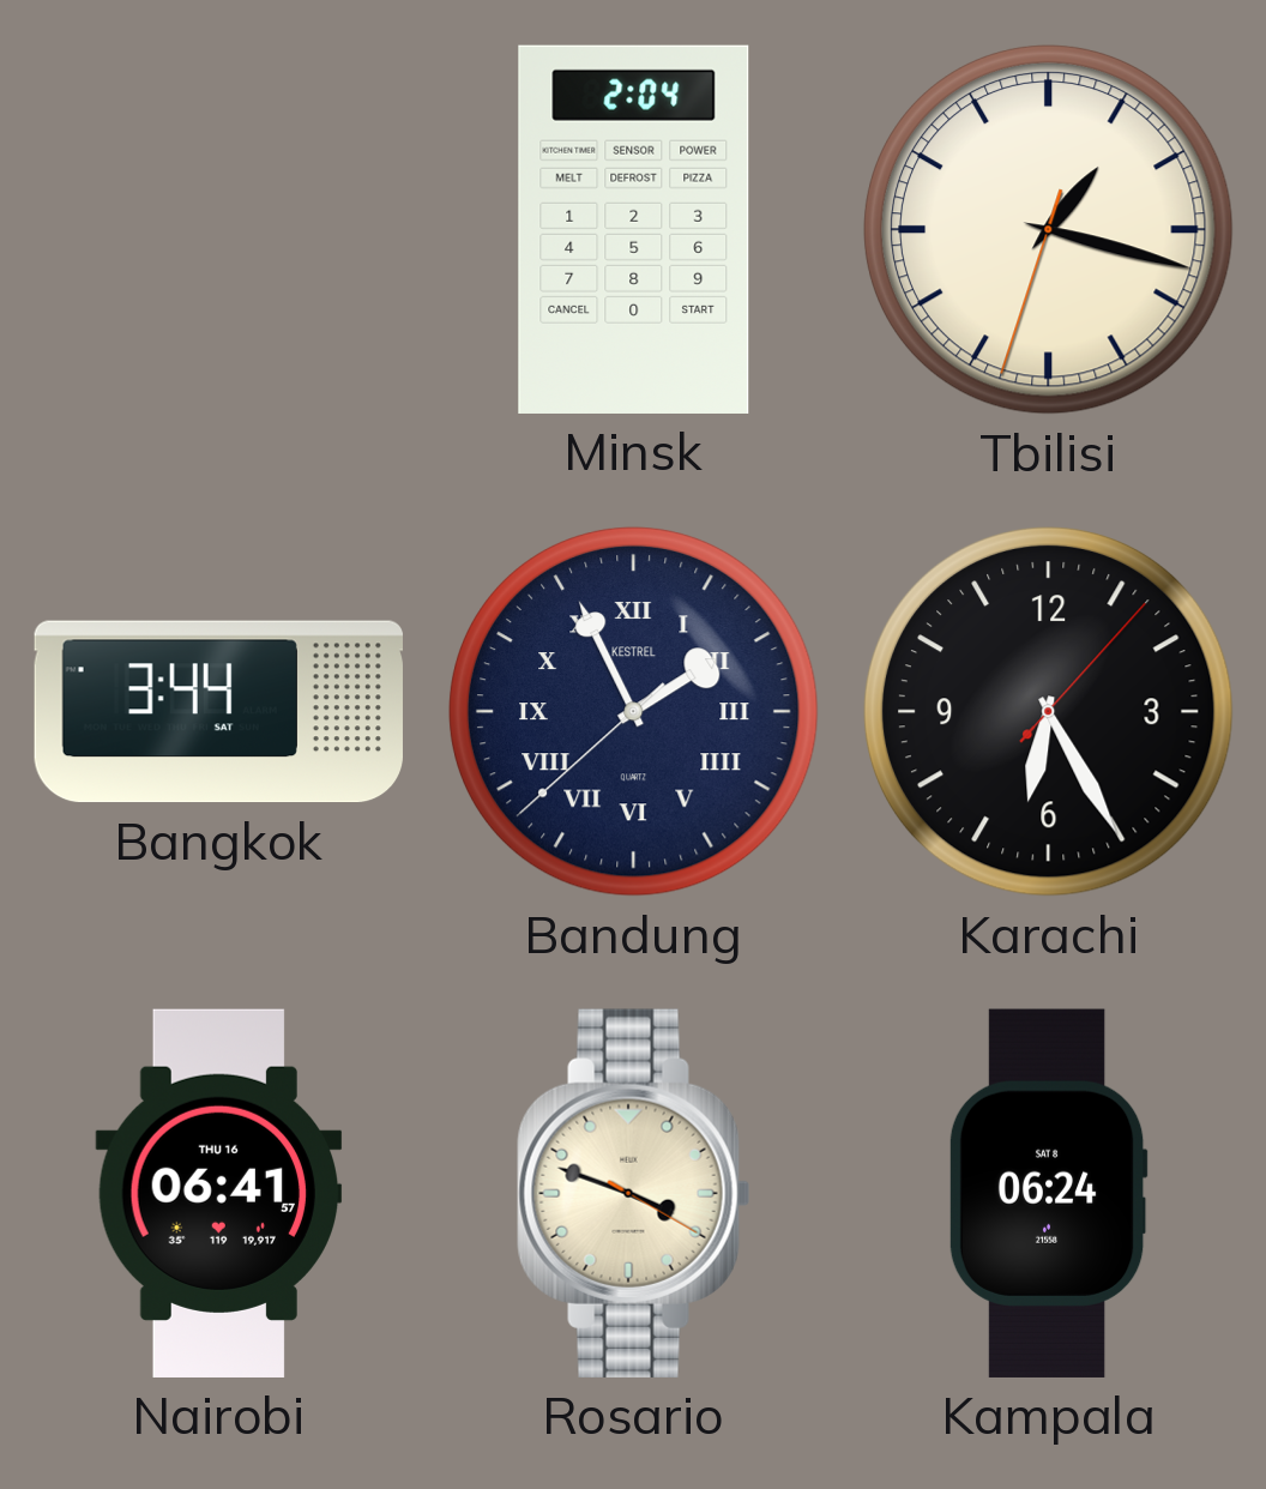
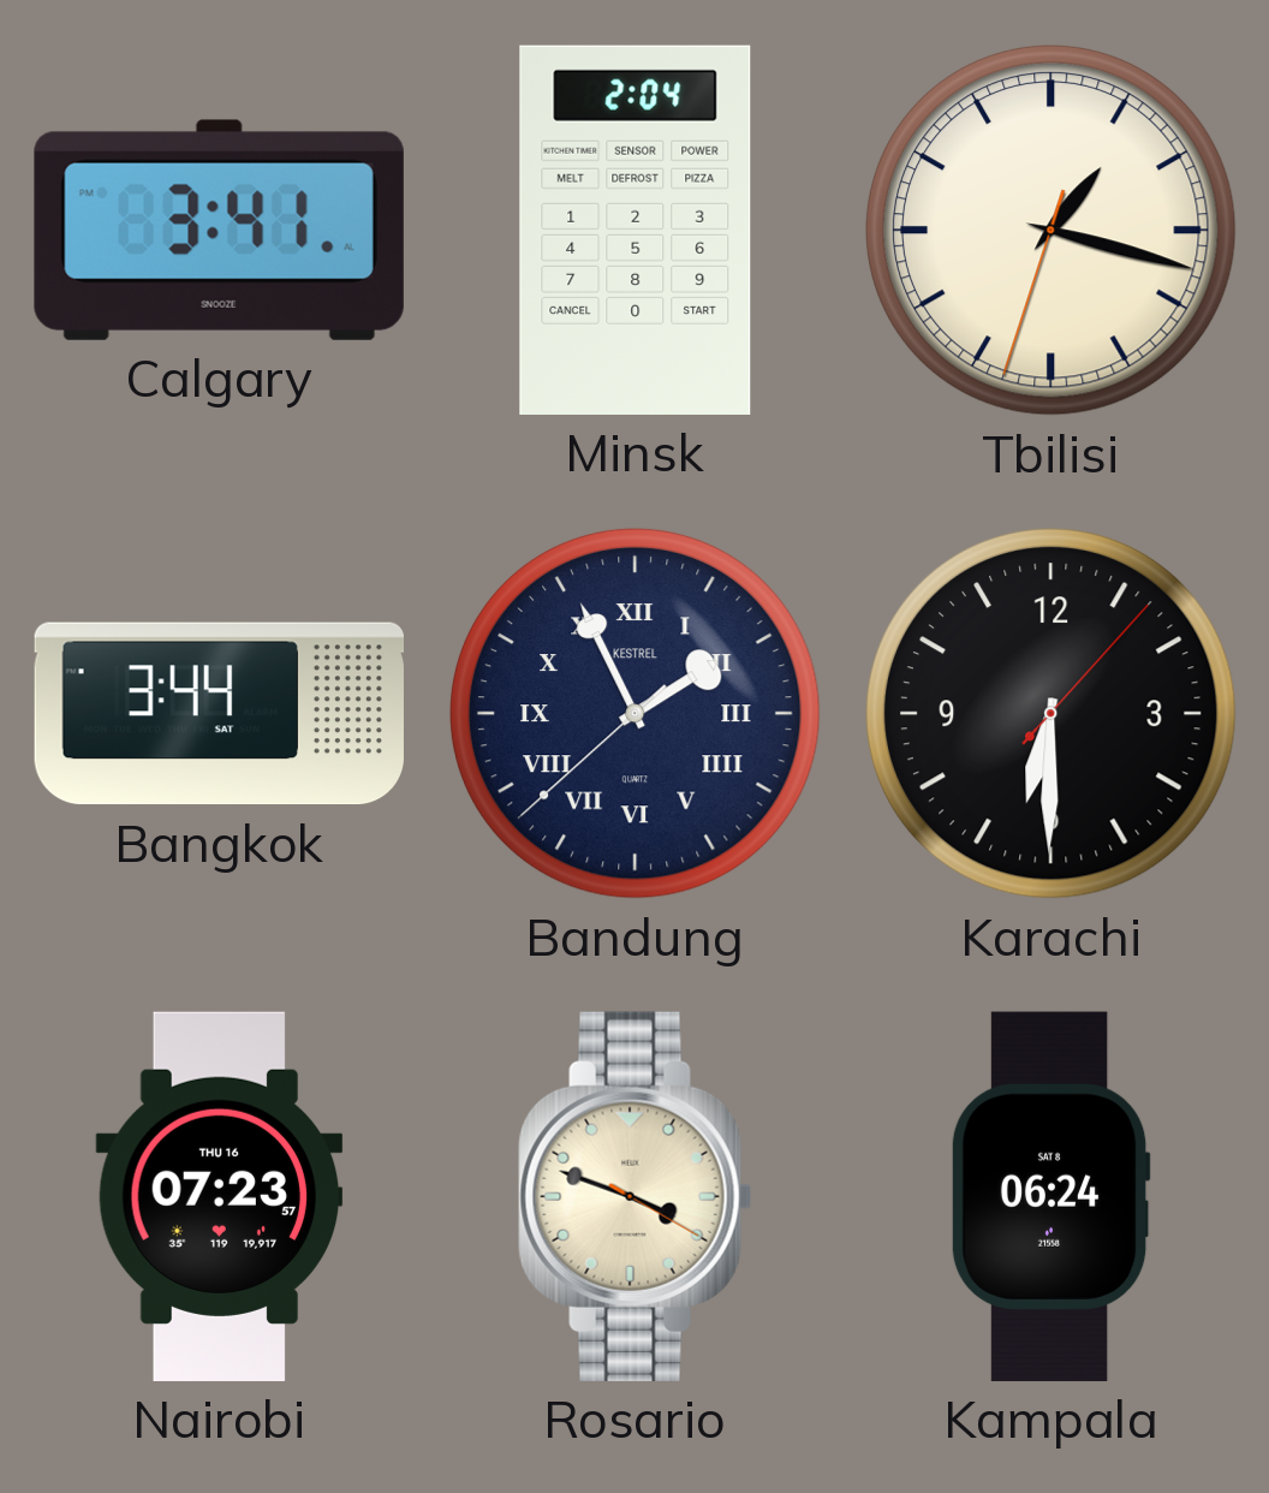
Calgary: none -> 3:41 (219, 230)
Karachi: 6:25 -> 6:30 (1050, 713)
Nairobi: 06:41 -> 07:23 (220, 1196)
